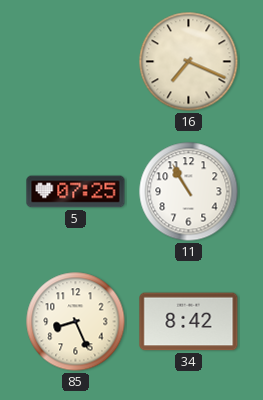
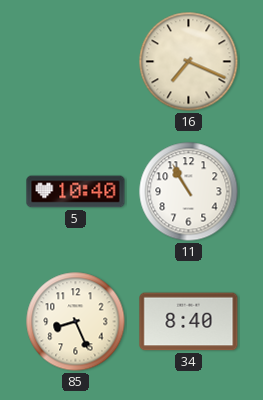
5: 07:25 -> 10:40 (76, 192)
34: 8:42 -> 8:40 (189, 322)
